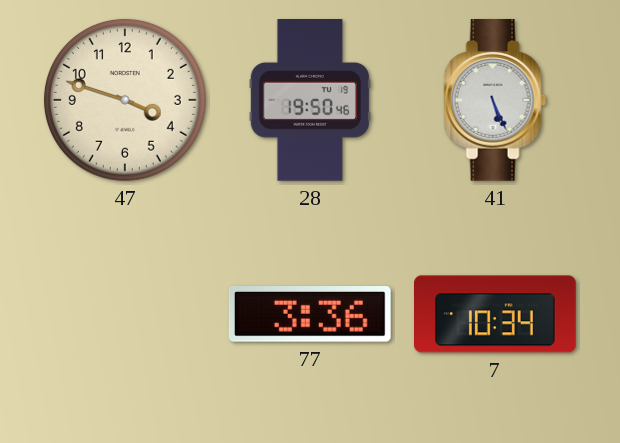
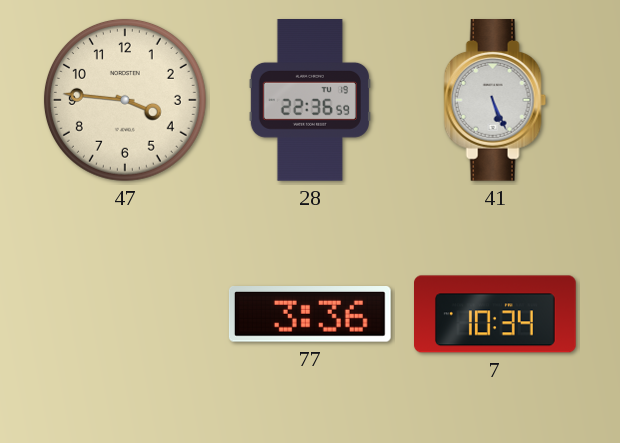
47: 3:48 -> 3:46 (125, 100)
28: 19:50 -> 22:36 (310, 101)
